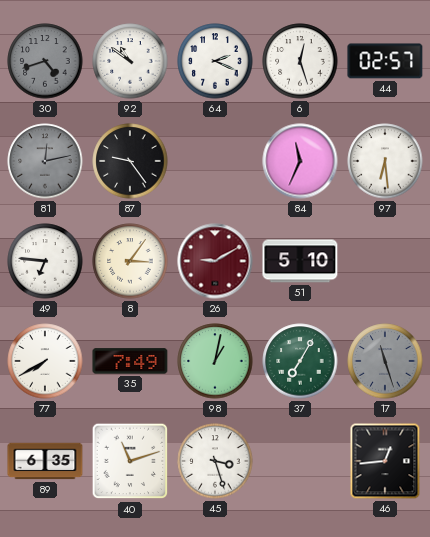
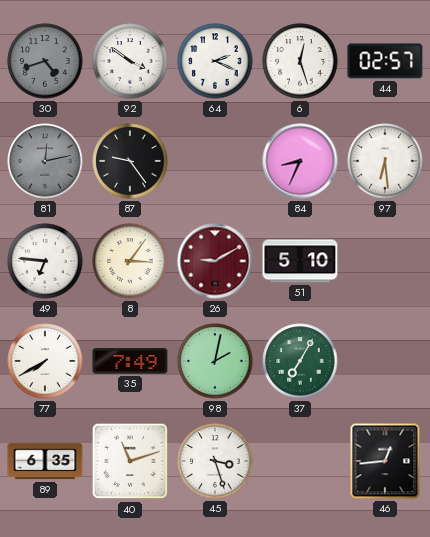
92: 10:51 -> 3:51 (130, 61)
84: 11:34 -> 8:34 (300, 161)
98: 1:02 -> 2:02 (215, 361)
17: 11:27 -> none (385, 361)
